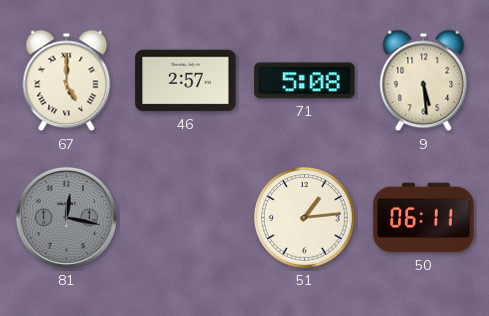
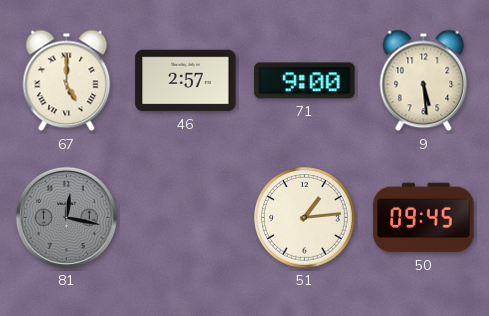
71: 5:08 -> 9:00 (305, 81)
50: 06:11 -> 09:45 (424, 218)
